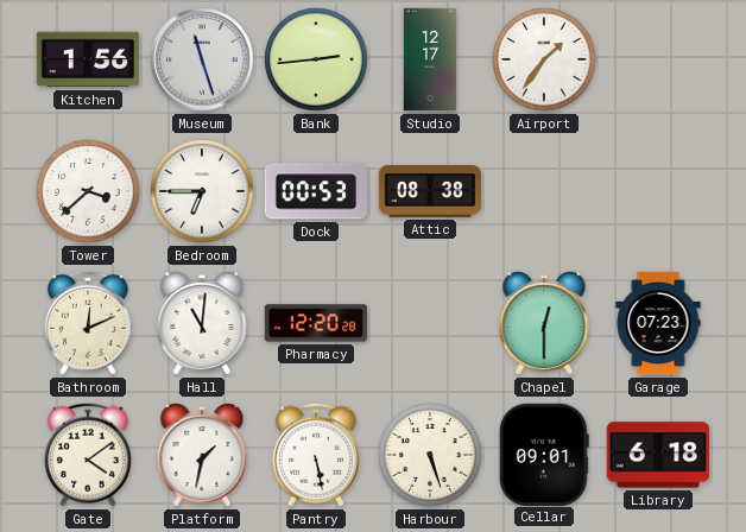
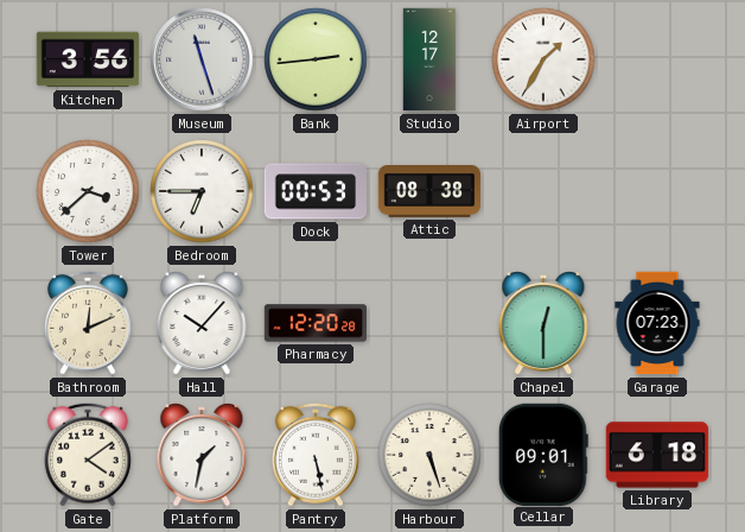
Kitchen: 1:56 -> 3:56 (88, 59)
Airport: 1:36 -> 1:35 (543, 59)
Hall: 11:01 -> 10:07 (202, 324)
